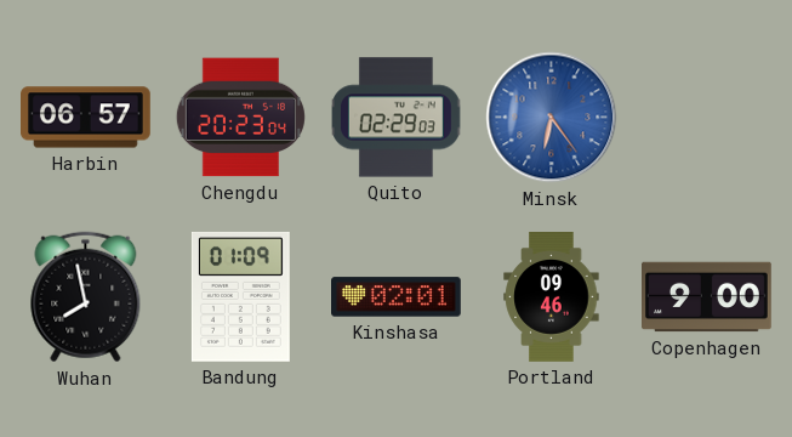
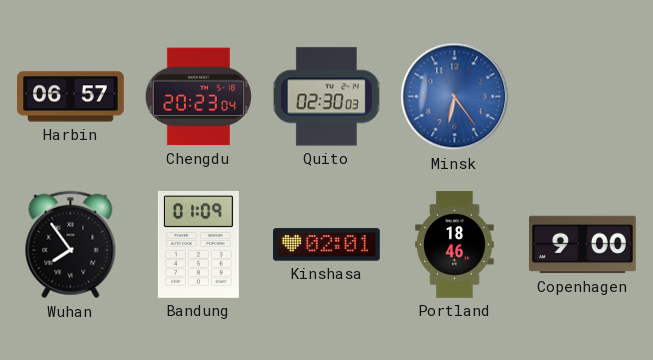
Quito: 02:29 -> 02:30 (326, 97)
Wuhan: 7:58 -> 7:54 (71, 245)
Portland: 09:46 -> 18:46 (455, 245)
